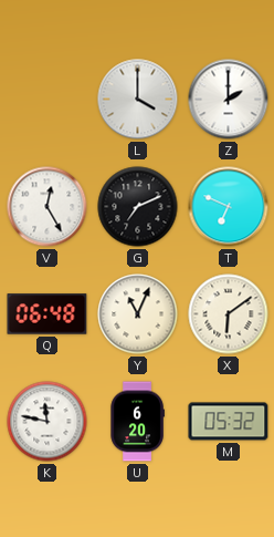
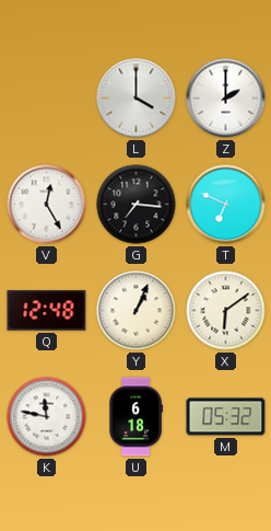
G: 7:11 -> 7:16 (137, 205)
Q: 06:48 -> 12:48 (47, 311)
Y: 11:04 -> 1:04 (137, 311)
U: 6:20 -> 6:18 (135, 417)
